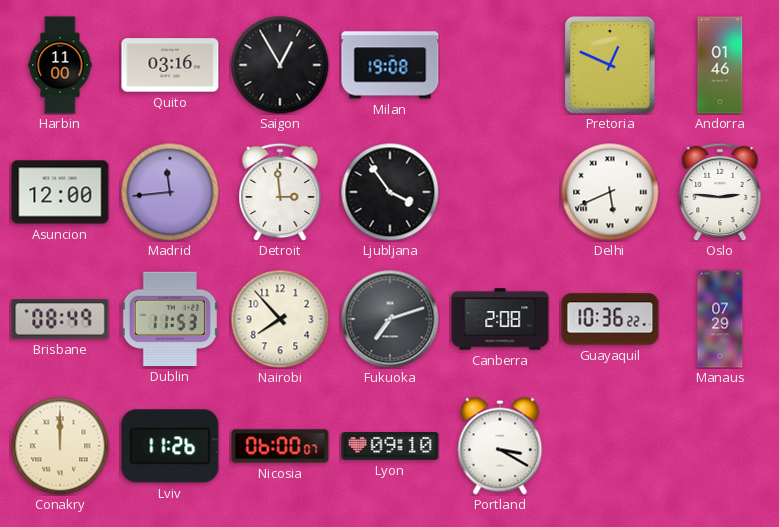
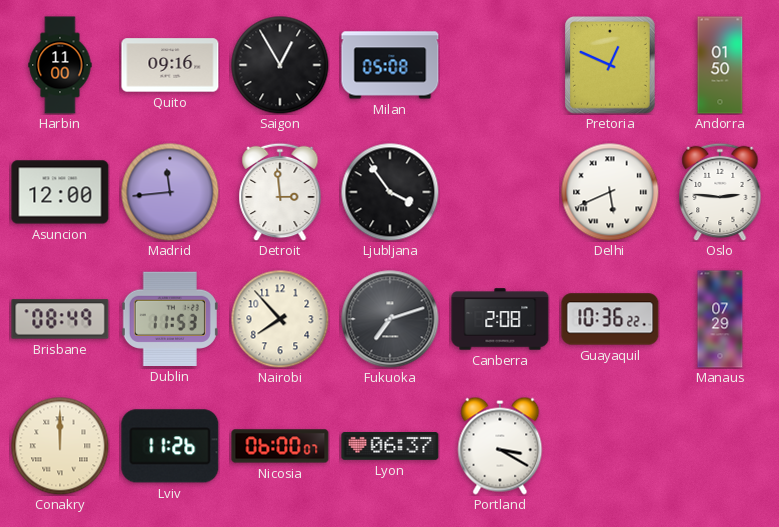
Quito: 03:16 -> 09:16 (170, 65)
Milan: 19:08 -> 05:08 (390, 65)
Andorra: 01:46 -> 01:50 (720, 65)
Lyon: 09:10 -> 06:37 (390, 447)
